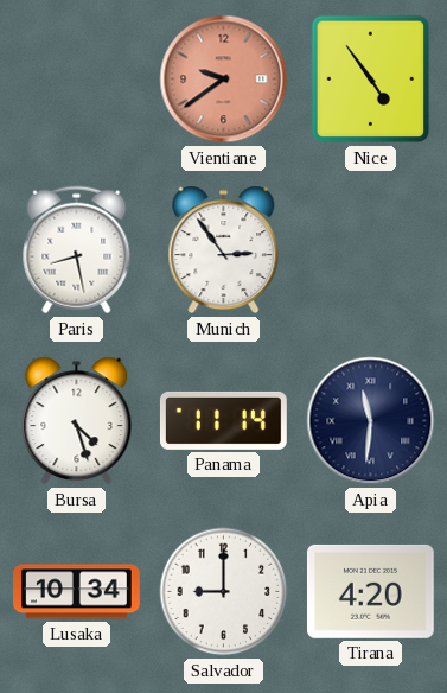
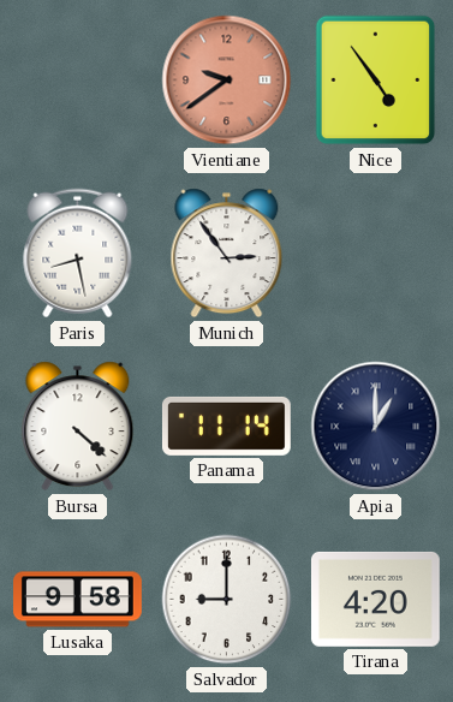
Bursa: 4:27 -> 4:22 (78, 427)
Apia: 11:31 -> 1:00 (376, 427)
Lusaka: 10:34 -> 9:58 (78, 600)
